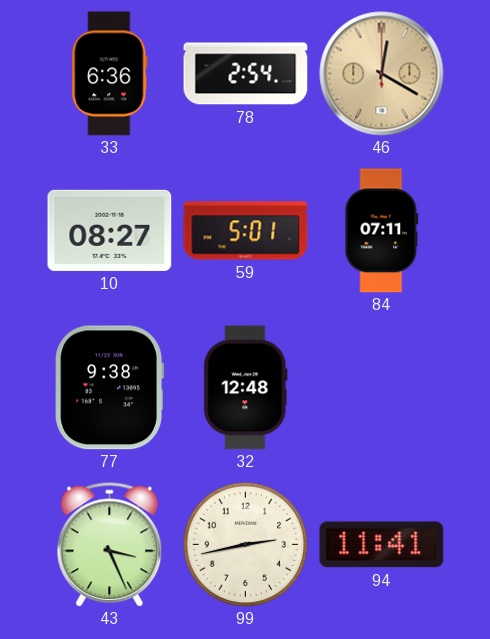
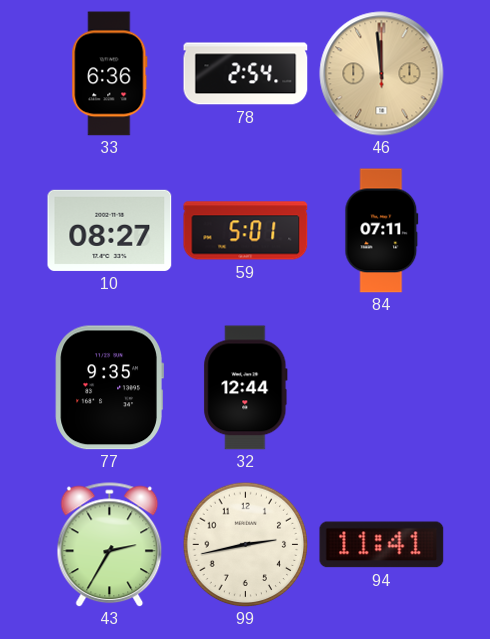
46: 12:20 -> 11:59 (382, 74)
77: 9:38 -> 9:35 (109, 388)
32: 12:48 -> 12:44 (246, 388)
43: 3:26 -> 2:35 (110, 545)
